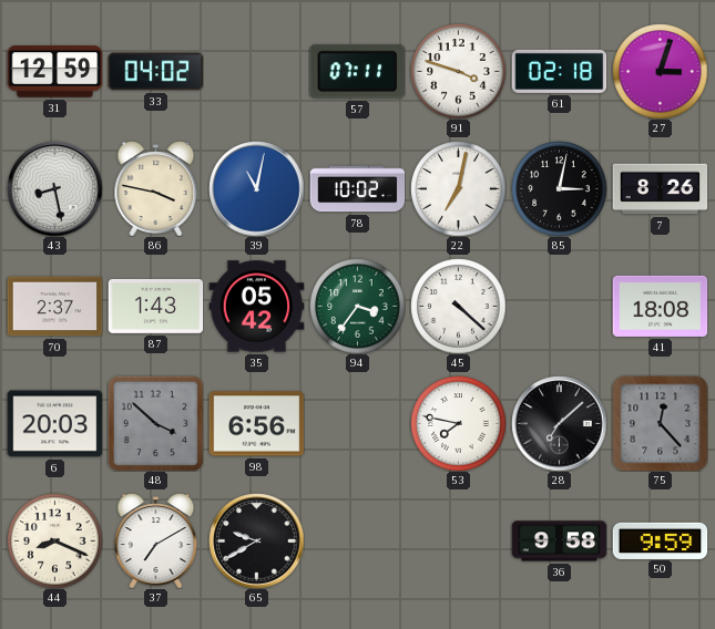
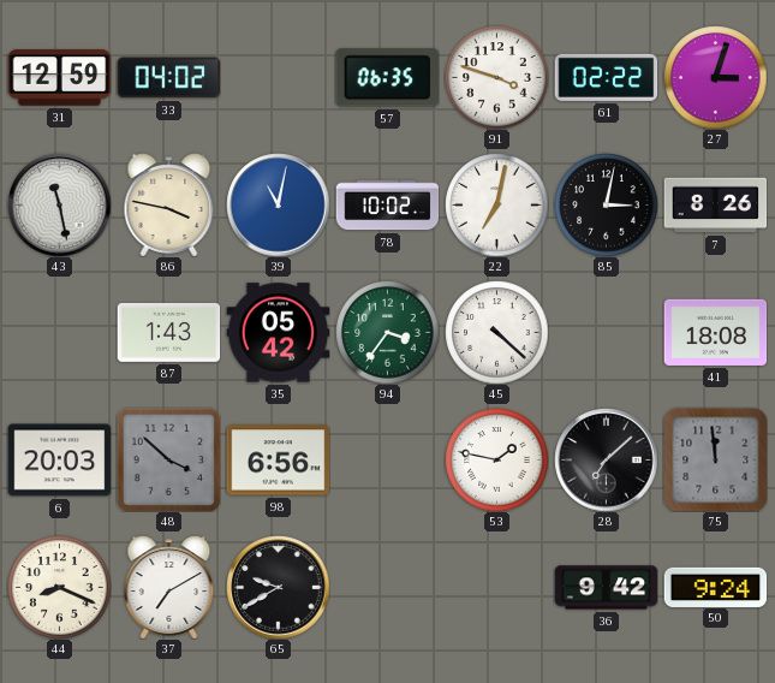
57: 07:11 -> 06:35 (387, 78)
61: 02:18 -> 02:22 (606, 77)
43: 8:28 -> 11:28 (59, 204)
70: 2:37 -> none (54, 307)
53: 7:47 -> 1:47 (496, 459)
75: 12:23 -> 11:59 (715, 459)
36: 9:58 -> 9:42 (606, 588)
50: 9:59 -> 9:24 (715, 587)
